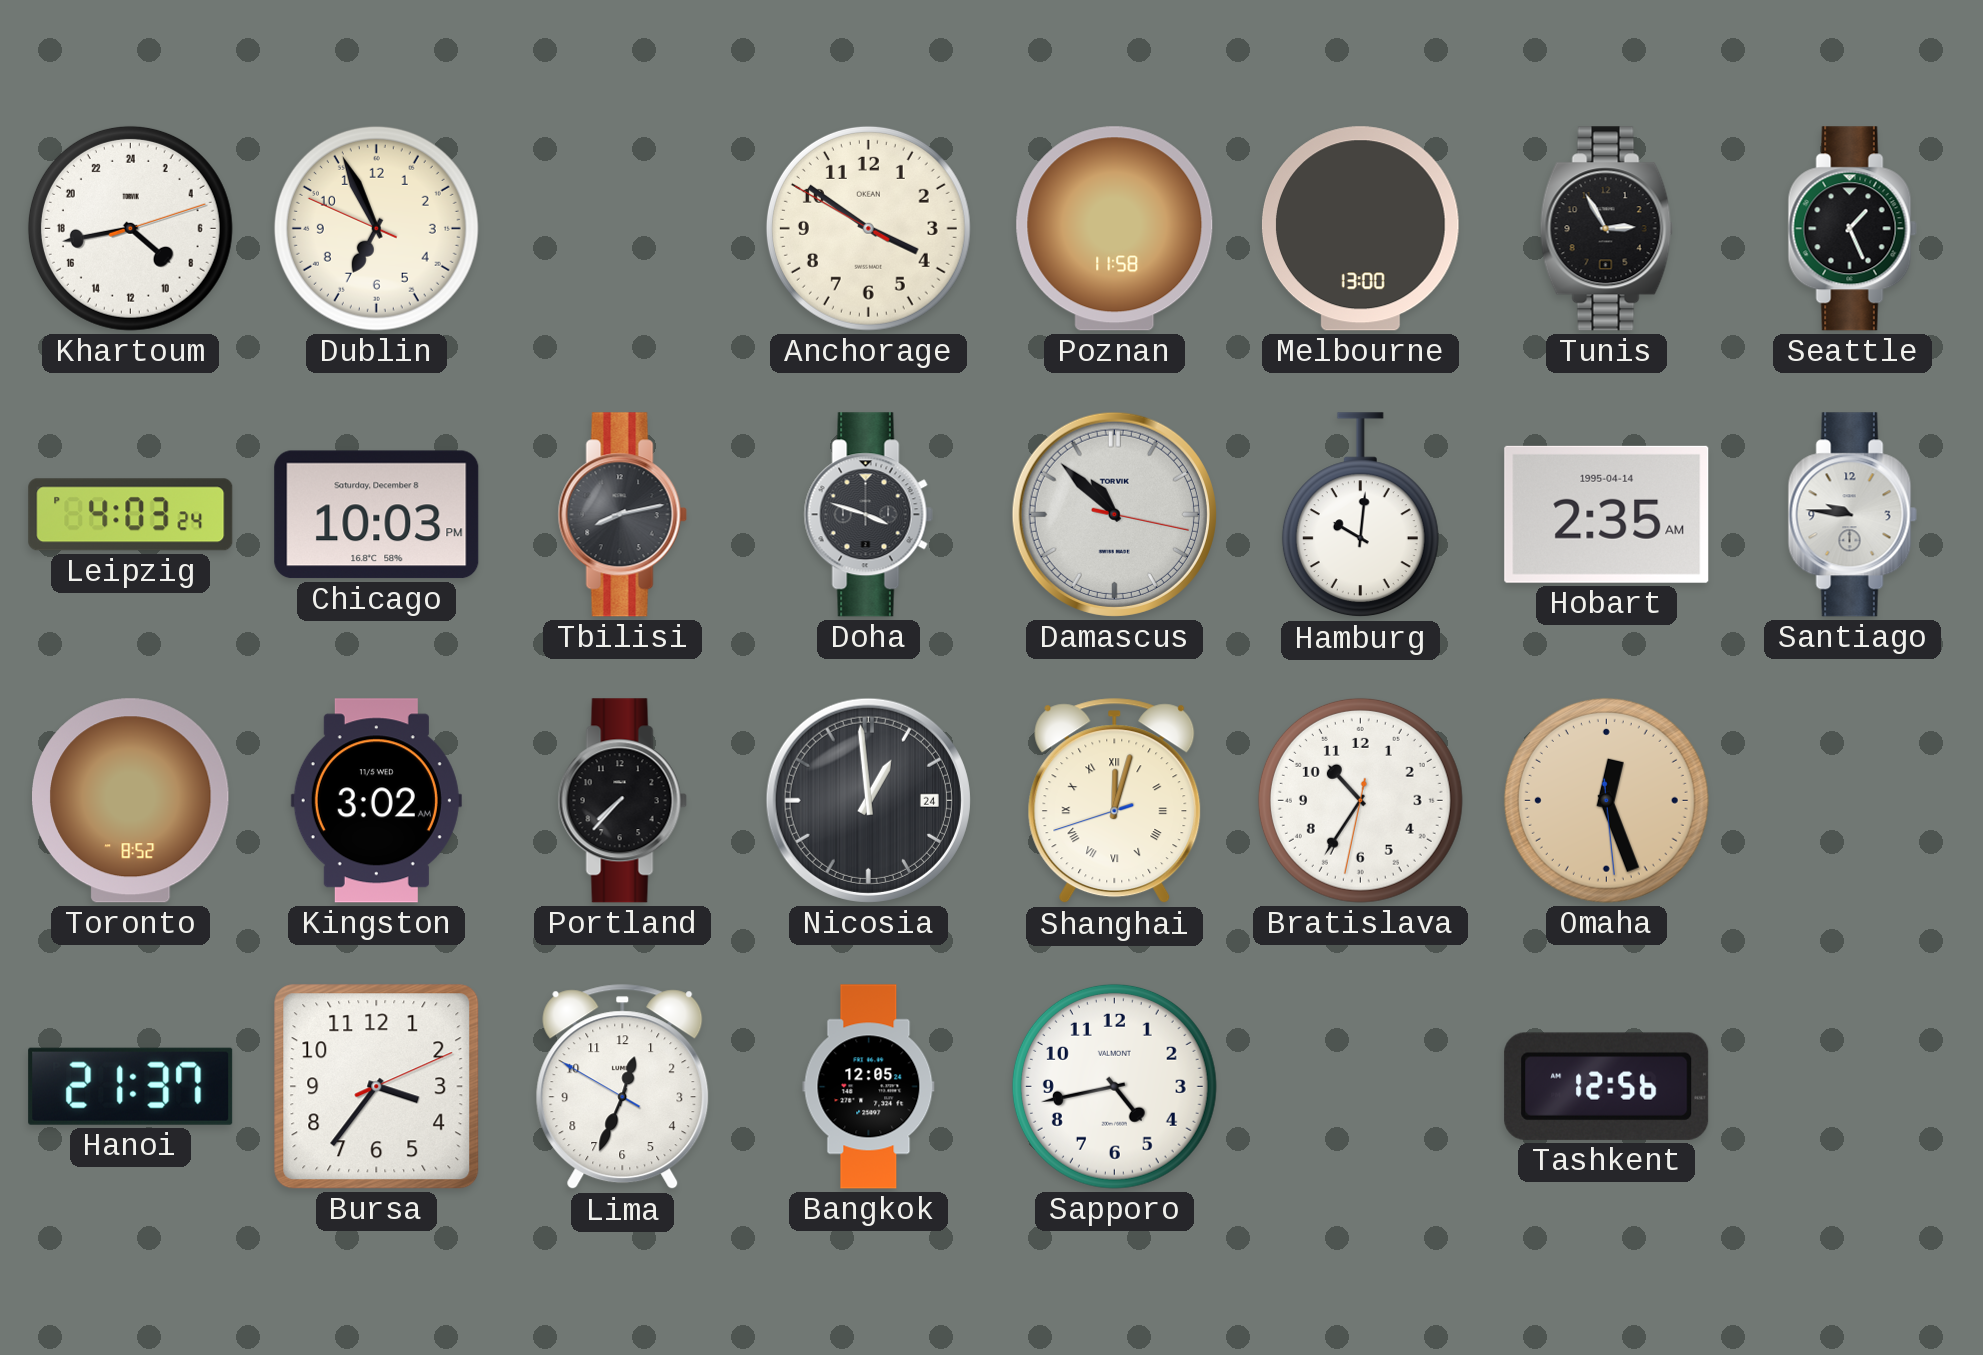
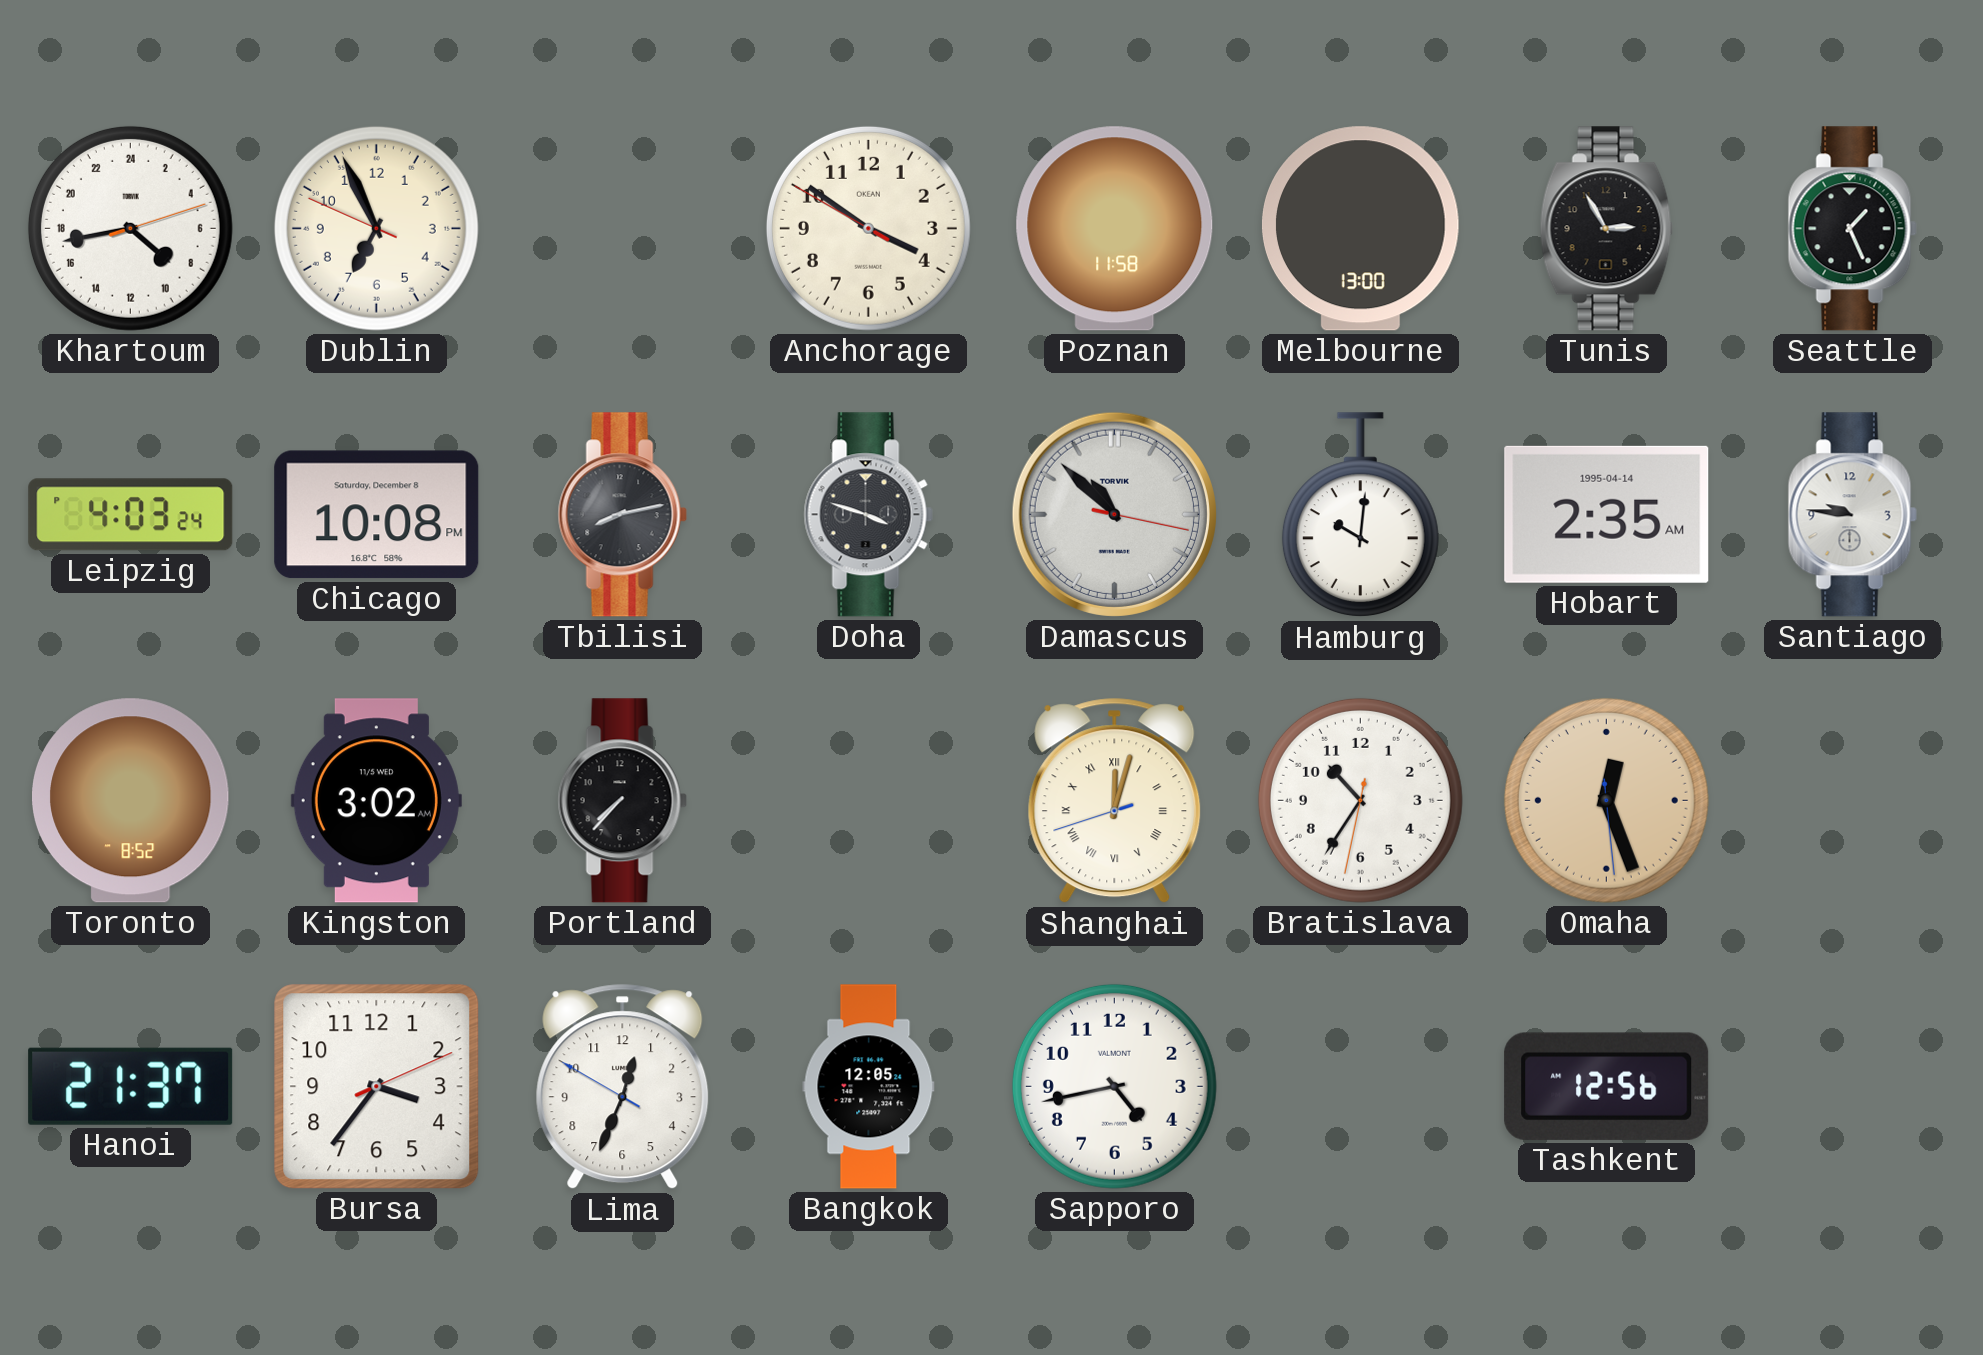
Chicago: 10:03 -> 10:08 (377, 515)
Nicosia: 12:59 -> none (868, 800)
